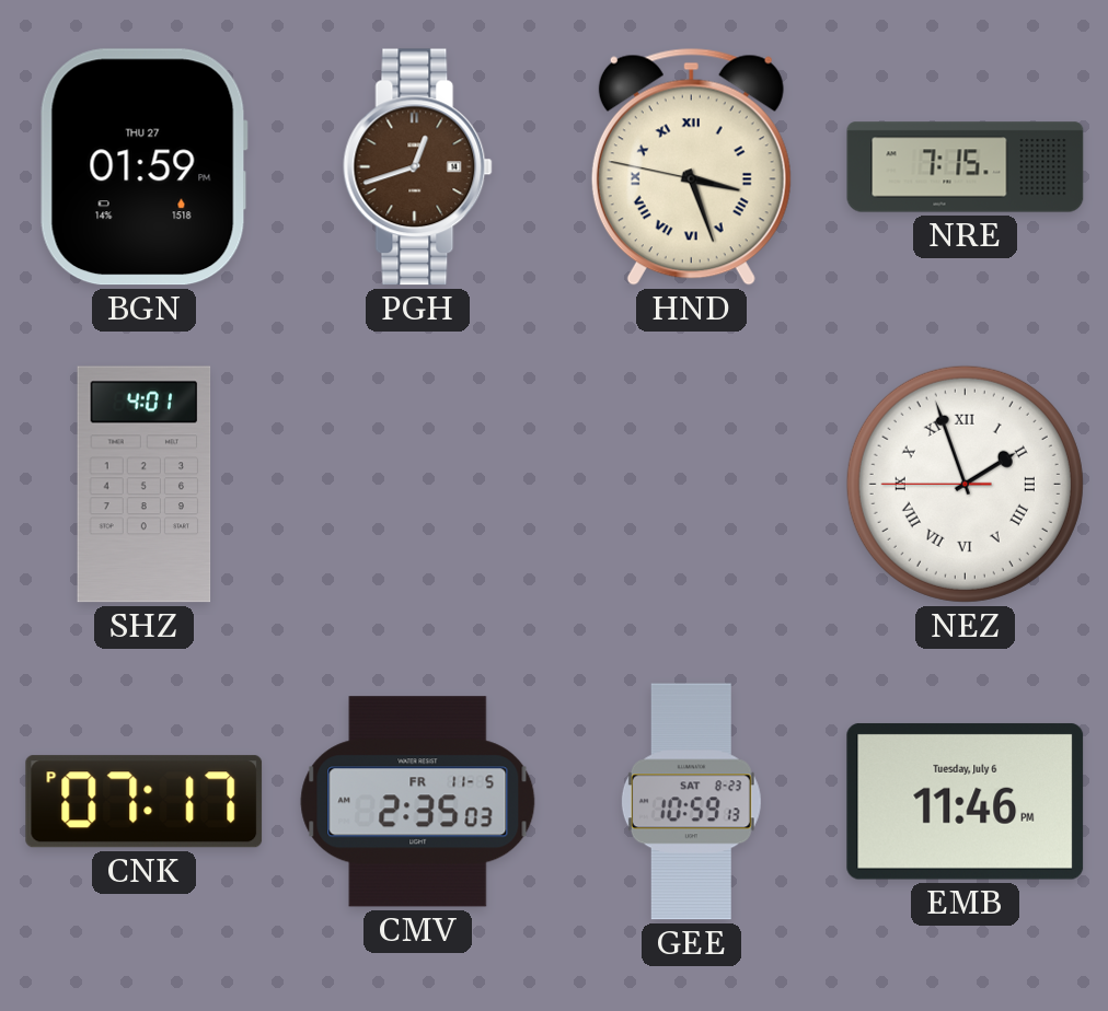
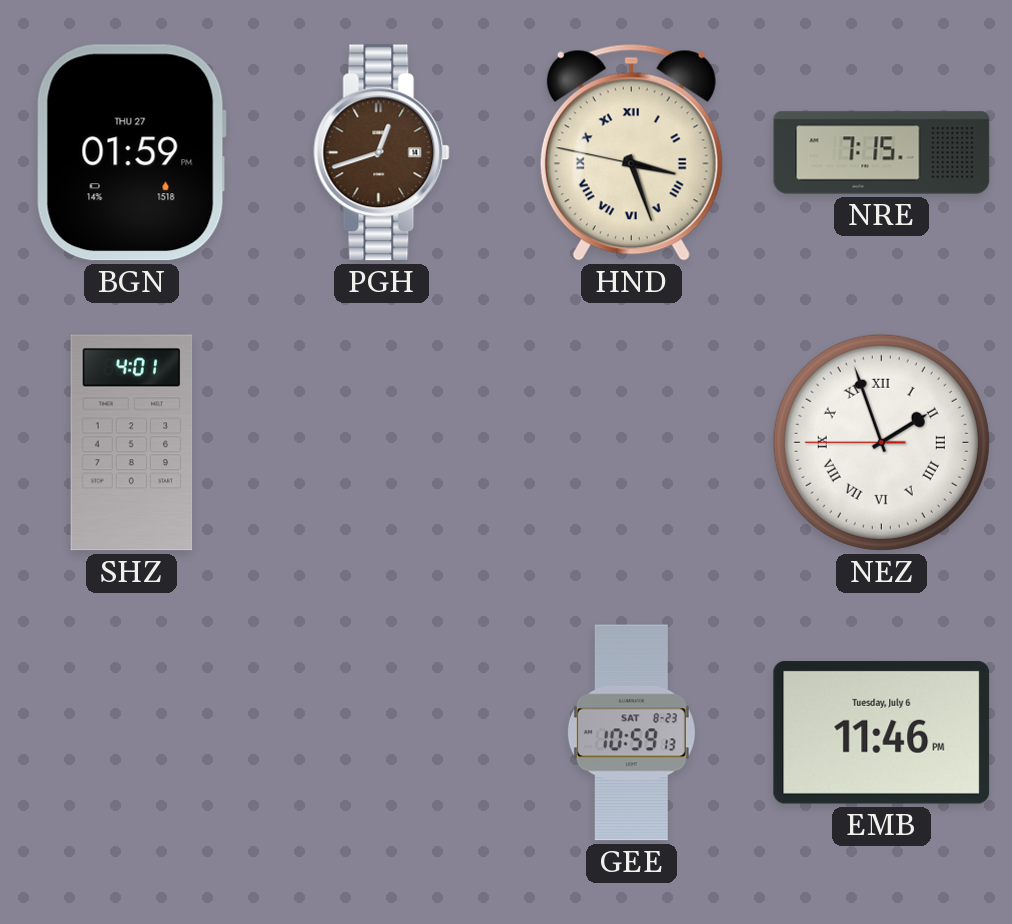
CNK: 07:17 -> none (145, 802)
CMV: 2:35 -> none (418, 802)
